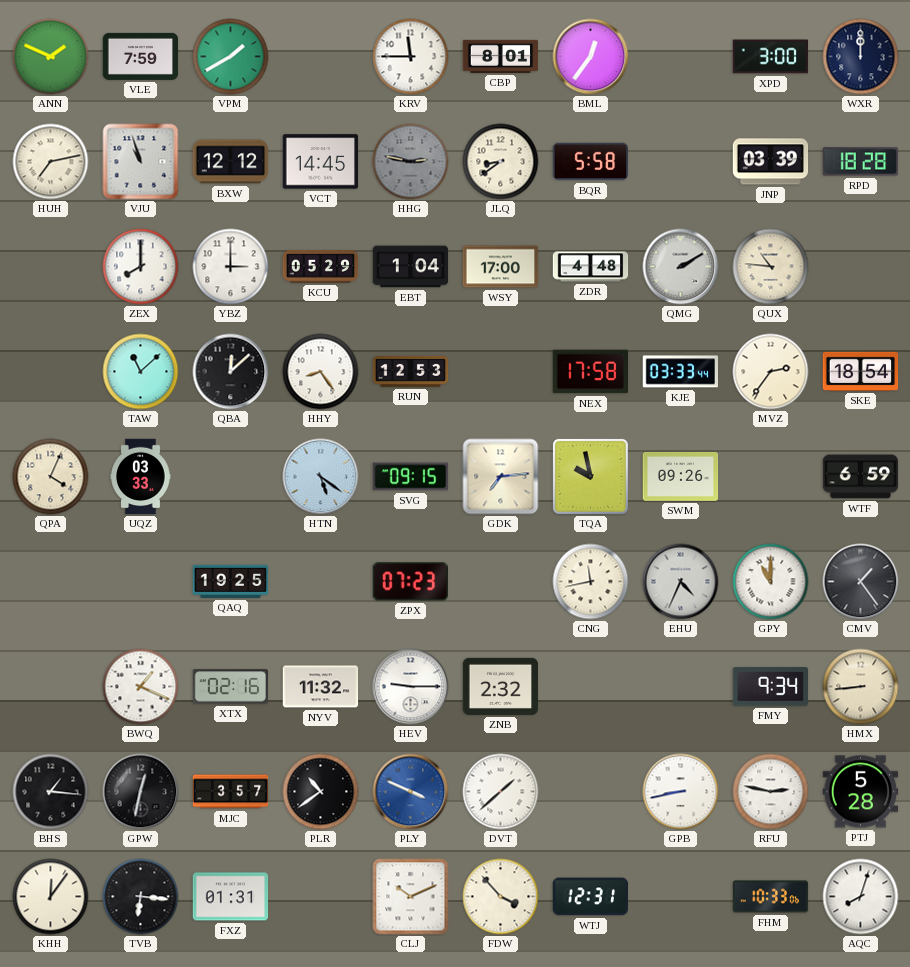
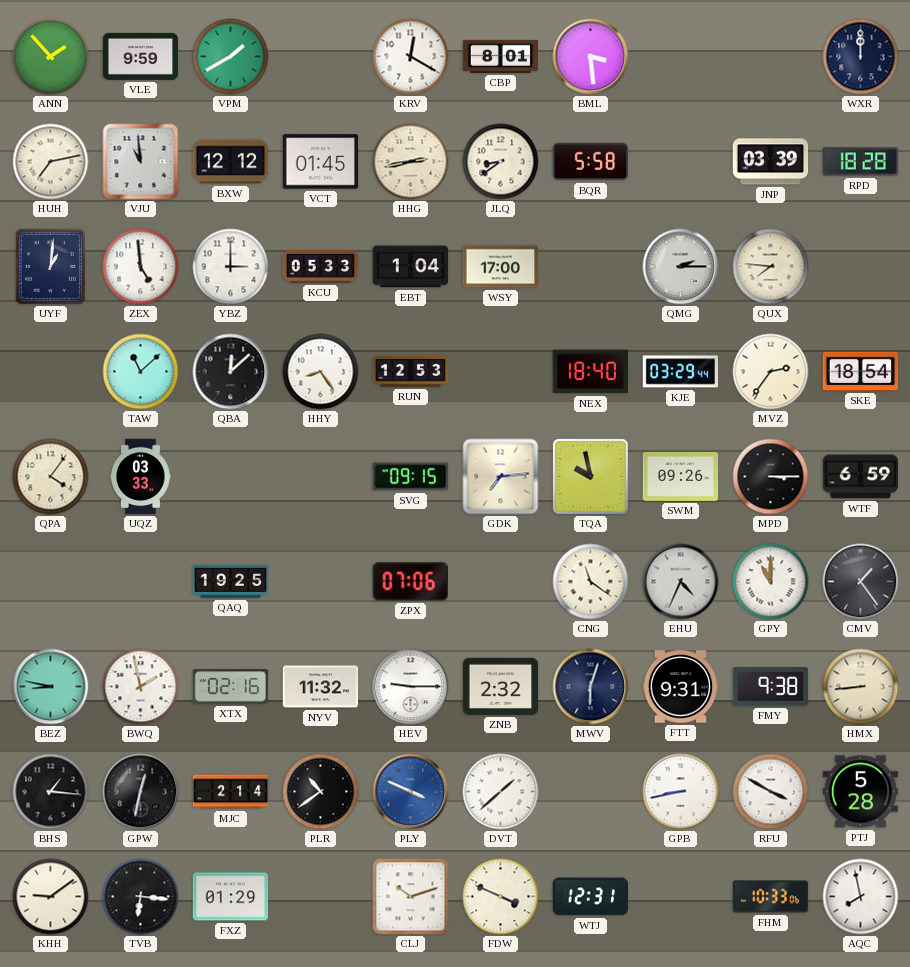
ANN: 1:49 -> 1:53 (51, 57)
VLE: 7:59 -> 9:59 (141, 56)
KRV: 11:45 -> 12:20 (411, 57)
BML: 12:36 -> 3:29 (591, 57)
XPD: 3:00 -> none (771, 57)
VJU: 10:57 -> 10:59 (141, 162)
VCT: 14:45 -> 01:45 (321, 162)
HHG: 2:47 -> 2:43 (411, 162)
HHG dial: grey -> cream (411, 162)
UYF: none -> 1:01 (50, 266)
ZEX: 8:00 -> 4:59 (141, 267)
KCU: 05:29 -> 05:33 (321, 267)
ZDR: 4:48 -> none (591, 267)
QMG: 2:10 -> 2:15 (681, 267)
QUX: 10:46 -> 7:46 (771, 267)
NEX: 17:58 -> 18:40 (590, 372)
KJE: 03:33 -> 03:29 (681, 372)
QPA: 4:04 -> 4:06 (51, 477)
HTN: 5:21 -> none (321, 477)
MPD: none -> 3:15 (771, 477)
ZPX: 07:23 -> 07:06 (410, 582)
CNG: 11:43 -> 11:21 (591, 582)
BEZ: none -> 8:47 (51, 687)
BWQ: 1:19 -> 1:58 (141, 687)
MWV: none -> 6:03 (591, 687)
FTT: none -> 9:31 (681, 687)
FMY: 9:34 -> 9:38 (771, 687)
MJC: 3:57 -> 2:14 (231, 792)
RFU: 2:47 -> 3:50 (771, 792)
KHH: 12:06 -> 9:09 (51, 897)
FXZ: 01:31 -> 01:29 (231, 897)
CLJ: 10:11 -> 10:12 (411, 897)
FDW: 3:53 -> 3:49 (501, 897)
AQC: 8:03 -> 7:58 (861, 897)
